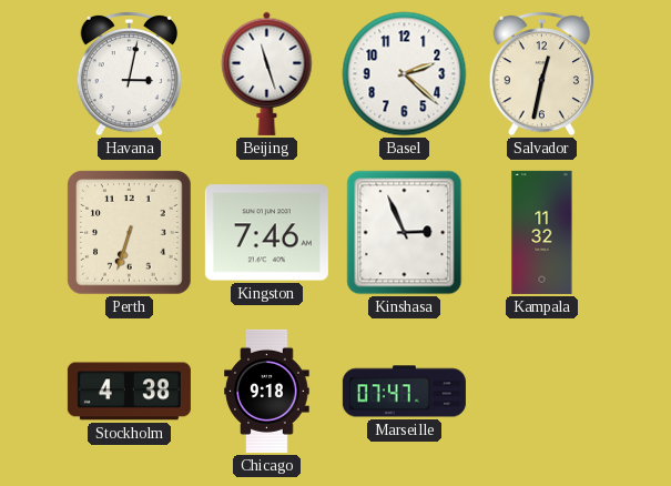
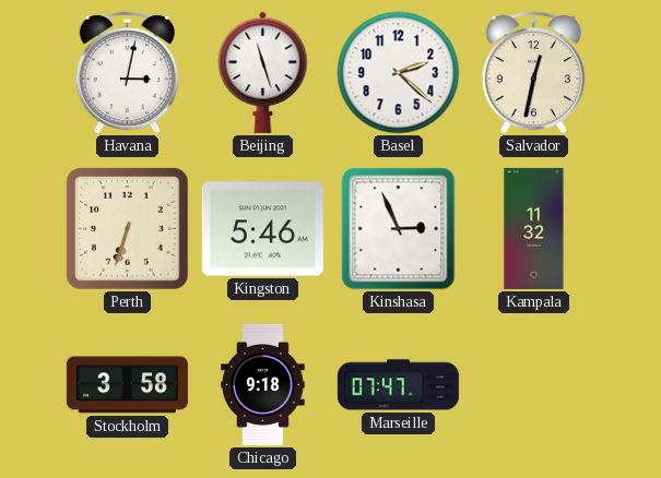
Kingston: 7:46 -> 5:46 (262, 229)
Stockholm: 4:38 -> 3:58 (127, 385)
